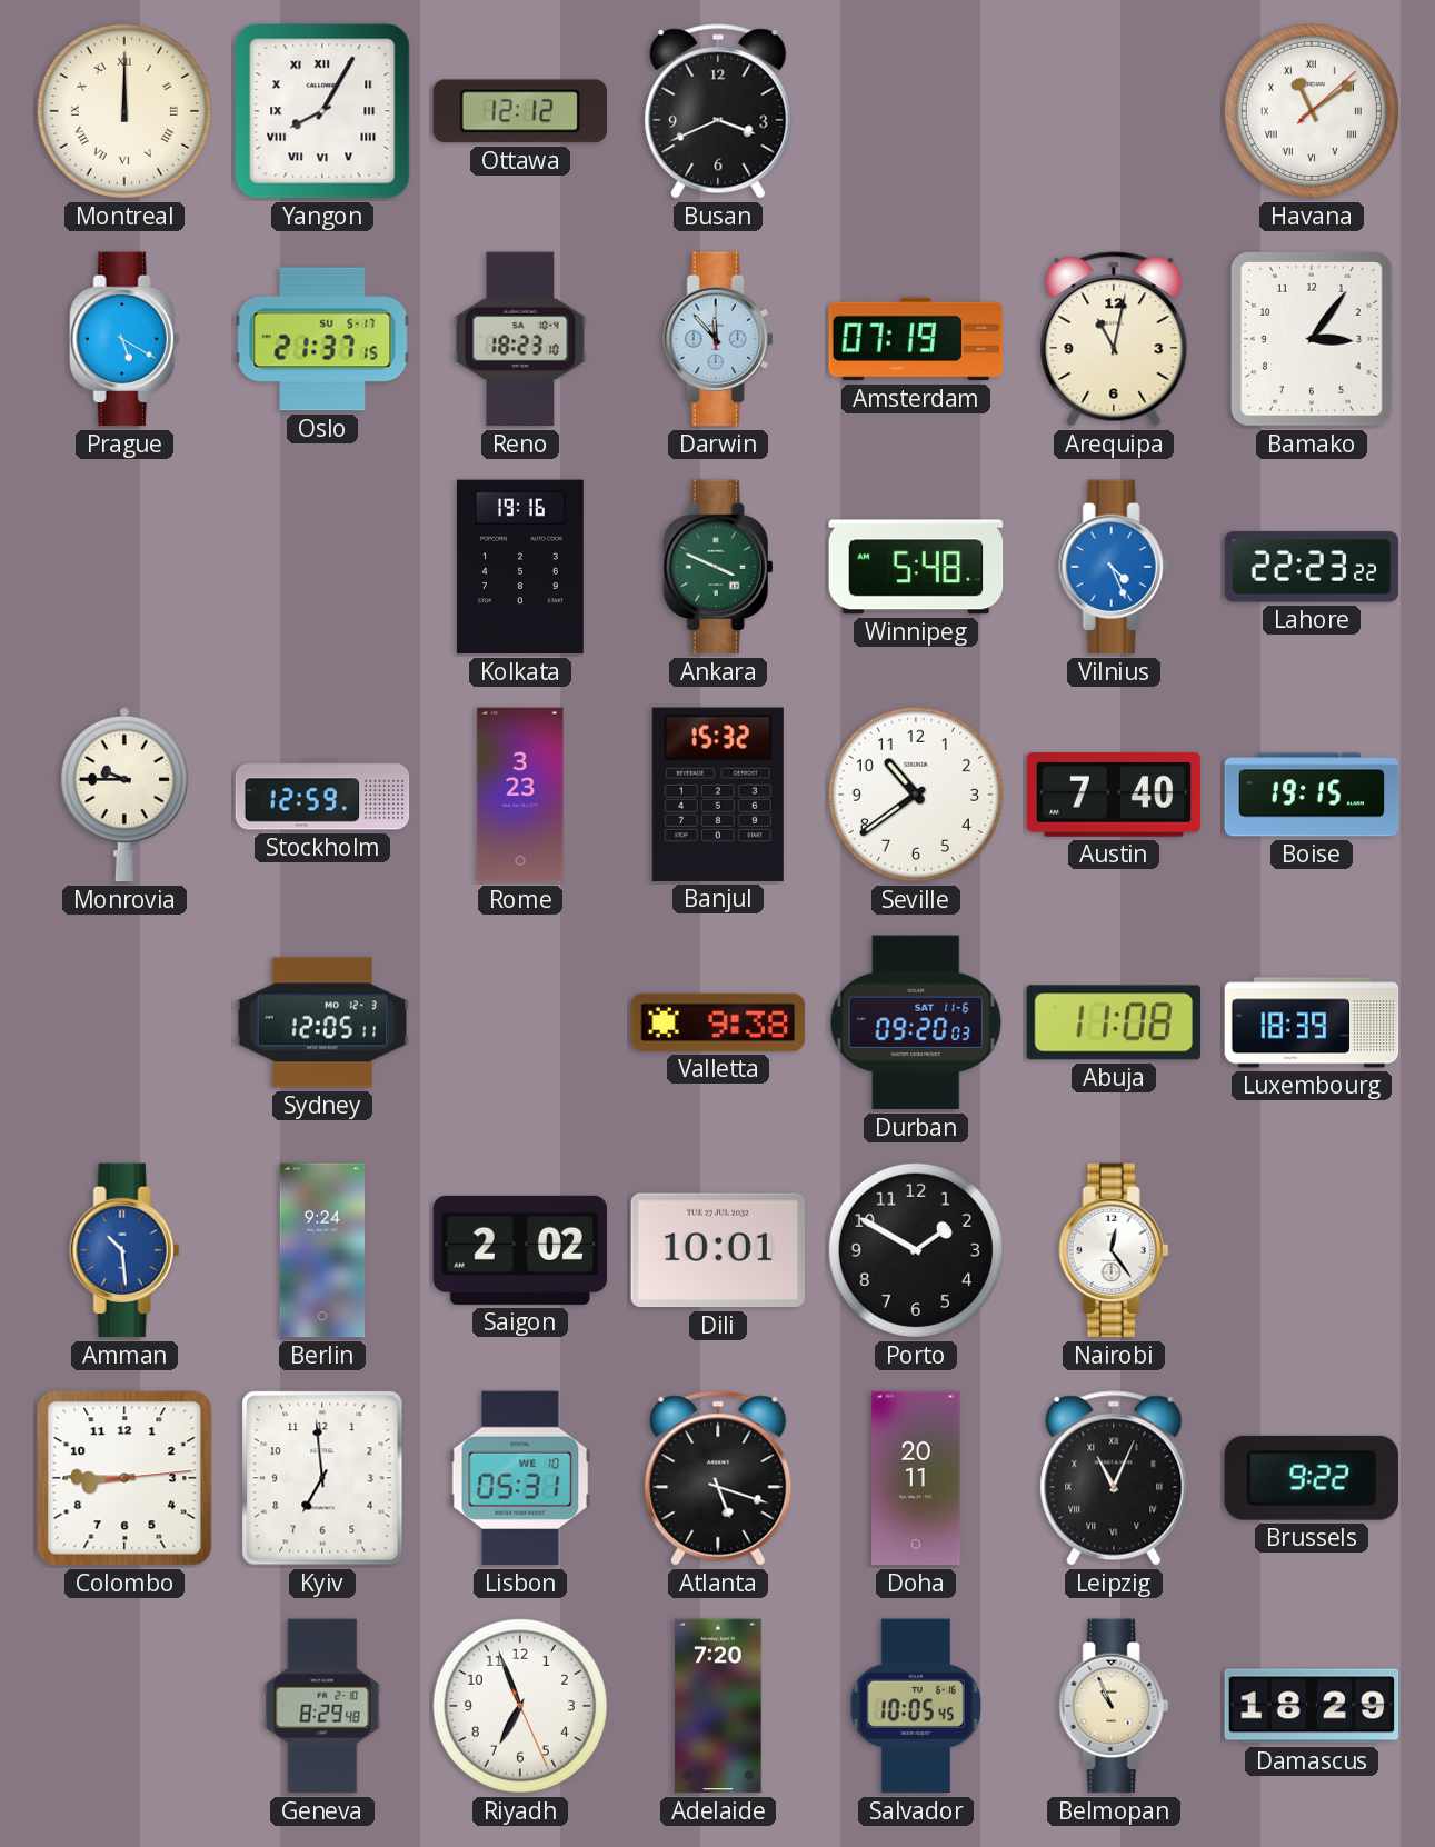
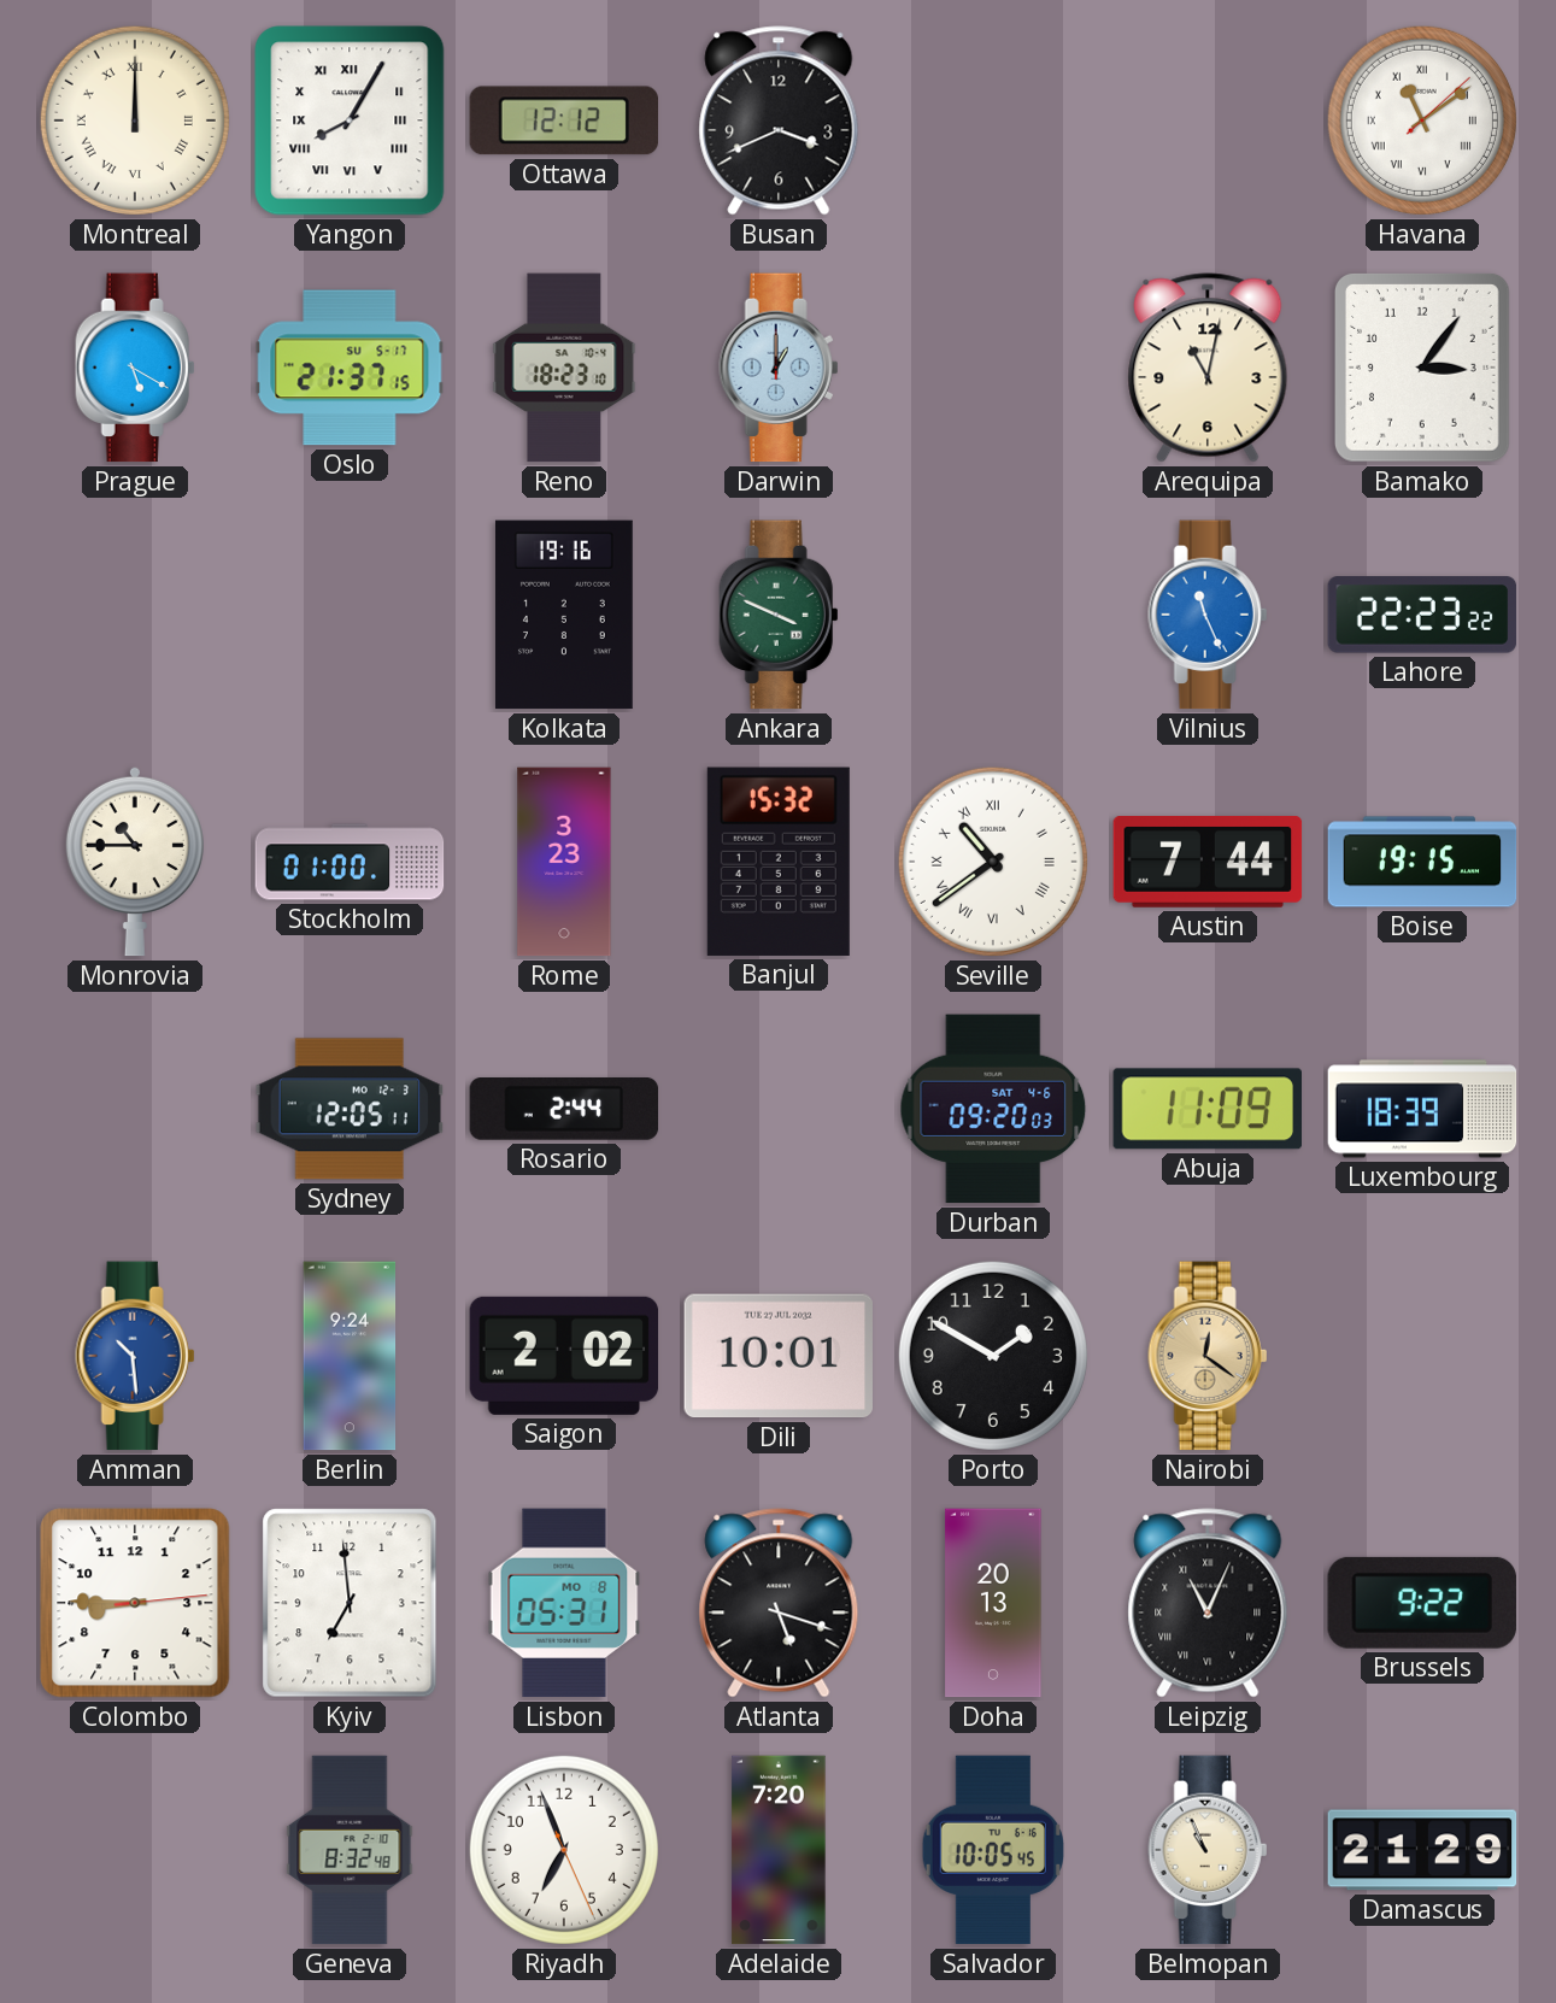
Darwin: 11:53 -> 1:00 (779, 368)
Amsterdam: 07:19 -> none (916, 339)
Winnipeg: 5:48 -> none (916, 567)
Vilnius: 4:26 -> 11:26 (1208, 615)
Monrovia: 9:45 -> 10:45 (135, 862)
Stockholm: 12:59 -> 01:00 (350, 862)
Seville numerals: Arabic -> Roman (993, 862)
Austin: 7:40 -> 7:44 (1208, 863)
Rosario: none -> 2:44 (564, 1110)
Valletta: 9:38 -> none (718, 1022)
Durban date: SAT 11-6 -> SAT 4-6 (993, 1109)
Abuja: 11:08 -> 11:09 (1206, 1109)
Nairobi: 12:24 -> 12:21 (1208, 1356)
Nairobi dial: white -> champagne (1208, 1356)
Lisbon date: WE 10 -> MO 8 (564, 1603)
Doha: 20:11 -> 20:13 (993, 1603)
Geneva: 8:29 -> 8:32 (350, 1850)
Damascus: 18:29 -> 21:29 (1422, 1850)
